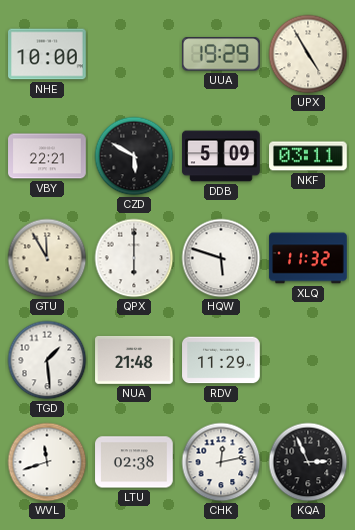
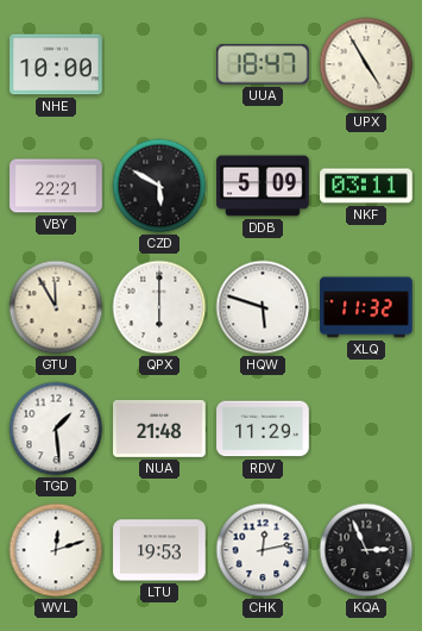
UUA: 19:29 -> 18:47 (263, 64)
WVL: 11:42 -> 12:12 (56, 550)
LTU: 02:38 -> 19:53 (159, 550)
